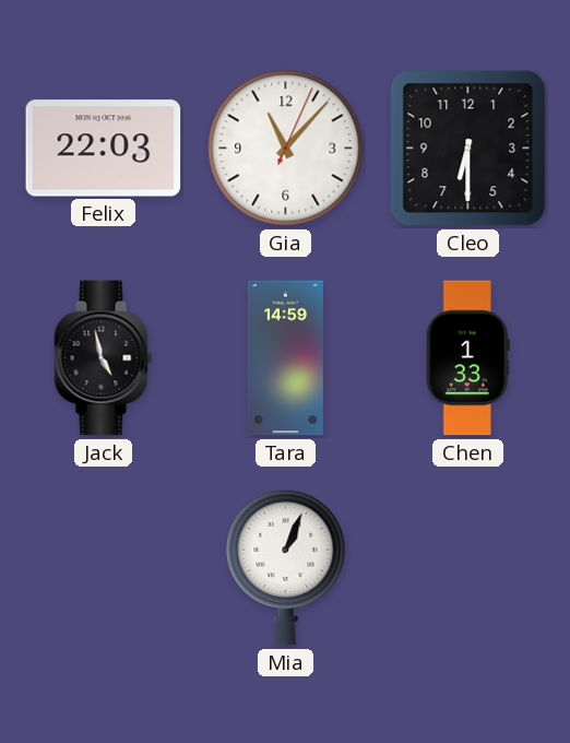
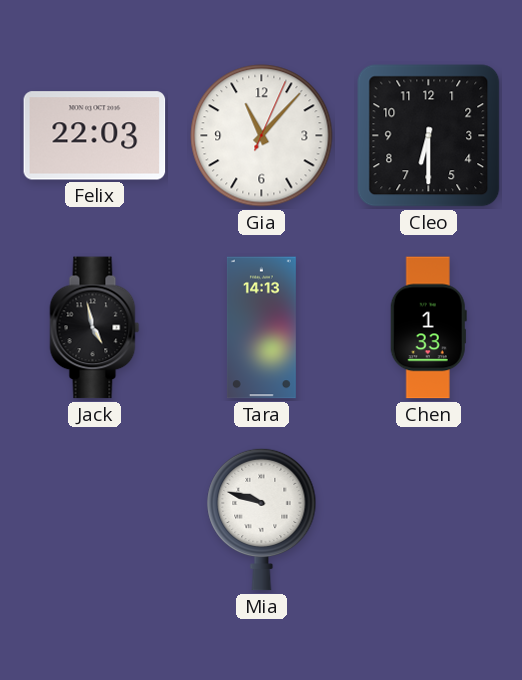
Tara: 14:59 -> 14:13 (261, 328)
Mia: 1:04 -> 9:48 (262, 519)
